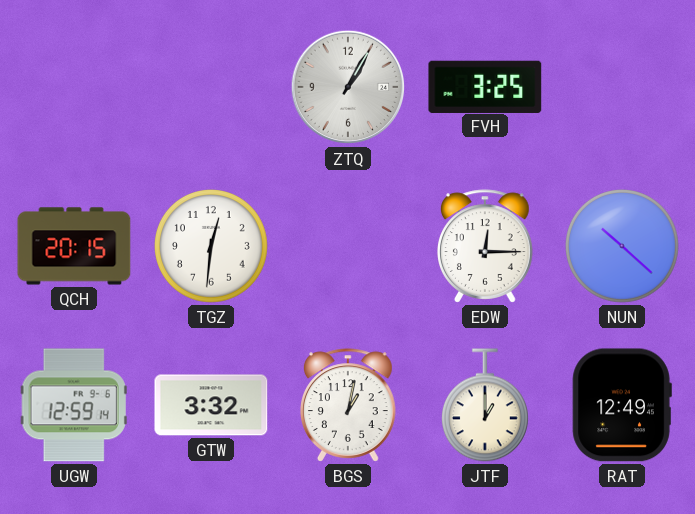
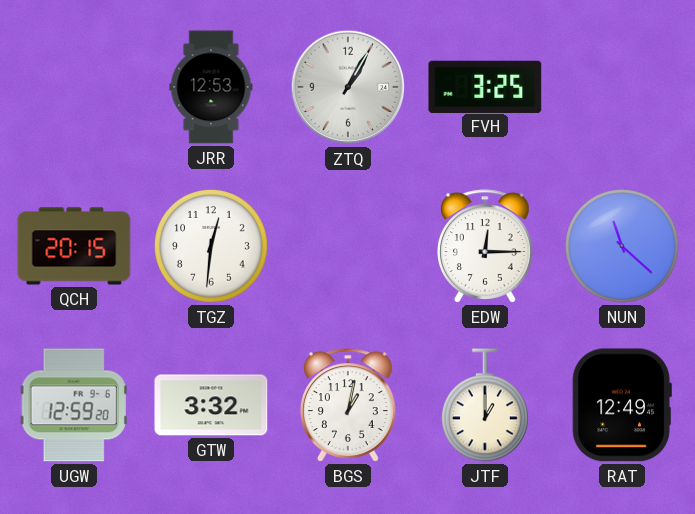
JRR: none -> 12:53 (211, 87)
NUN: 10:22 -> 11:22 (623, 247)
UGW: 12:59:14 -> 12:59:20 (74, 405)
